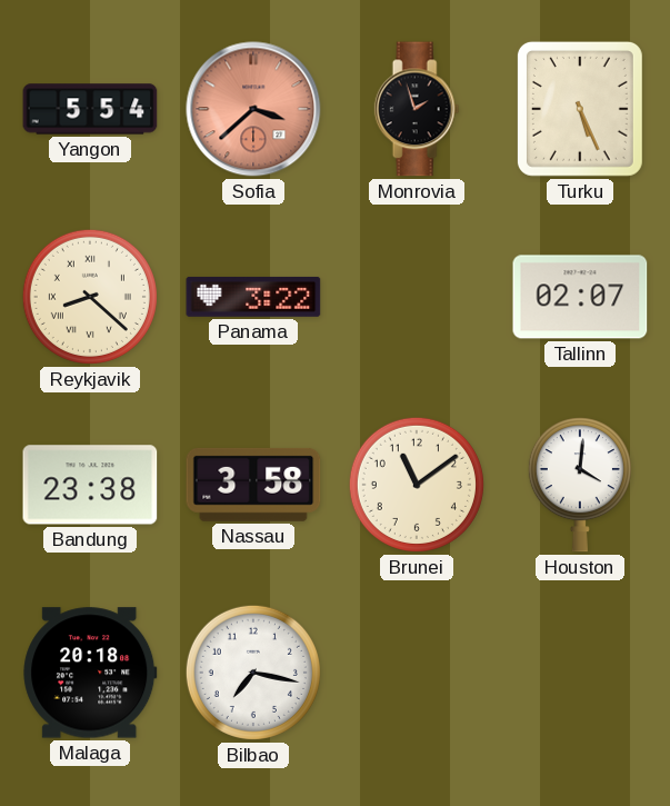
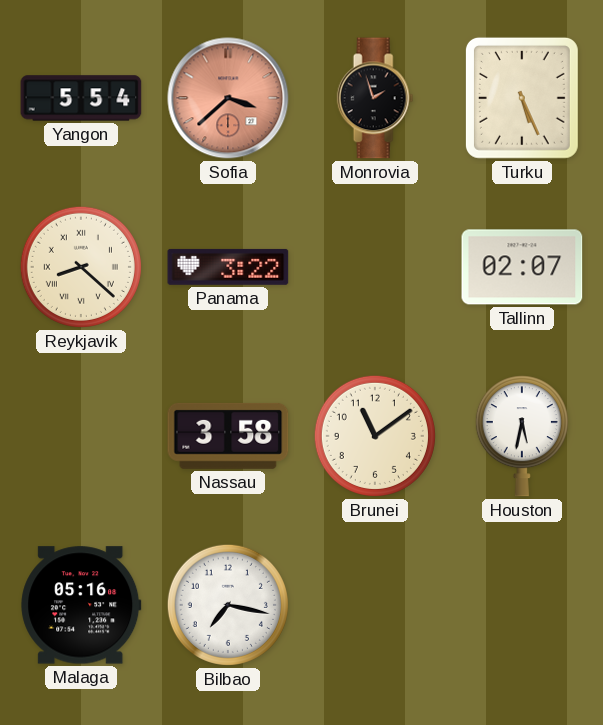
Bandung: 23:38 -> none (90, 485)
Houston: 4:01 -> 5:32 (522, 436)
Malaga: 20:18 -> 05:16 (81, 605)
